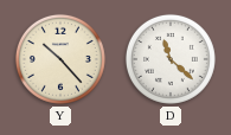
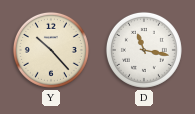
D: 11:22 -> 11:17 (144, 50)
